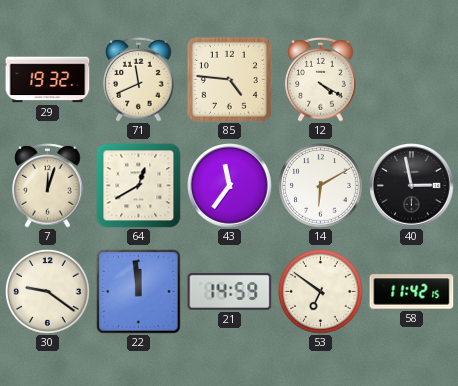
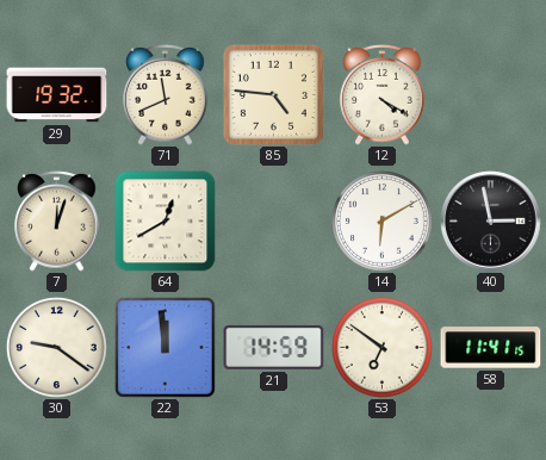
43: 11:36 -> none (230, 186)
58: 11:42 -> 11:41 (491, 348)
